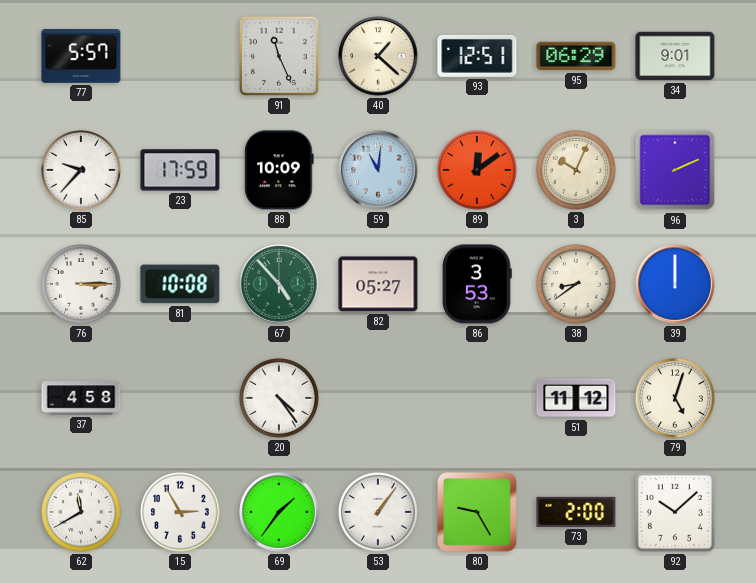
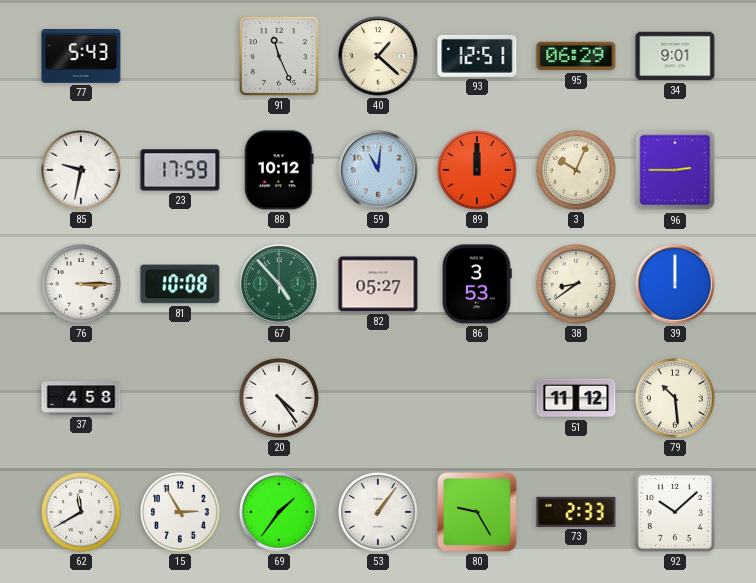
77: 5:57 -> 5:43 (81, 57)
85: 9:37 -> 9:32 (81, 170)
88: 10:09 -> 10:12 (279, 170)
89: 12:09 -> 12:00 (477, 170)
96: 2:11 -> 2:45 (675, 170)
79: 5:03 -> 10:29 (675, 398)
73: 2:00 -> 2:33 (576, 512)
